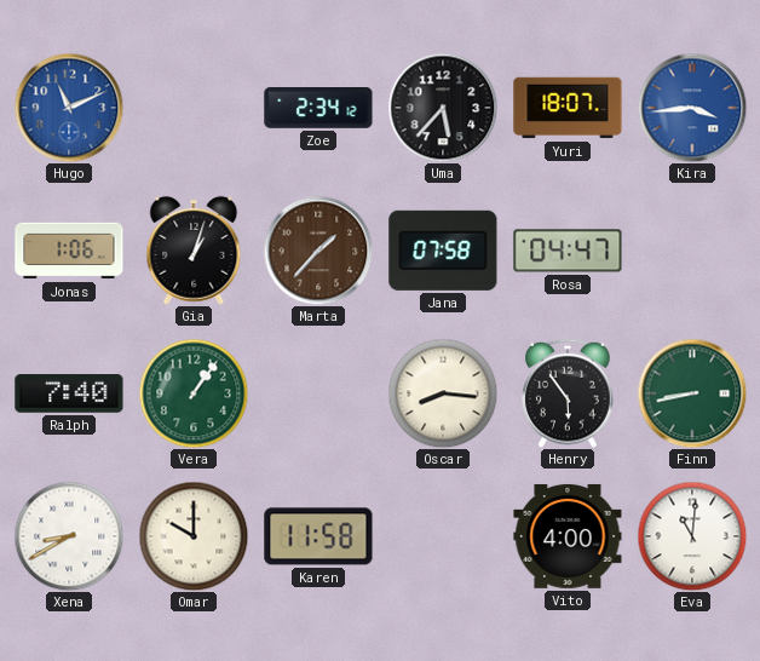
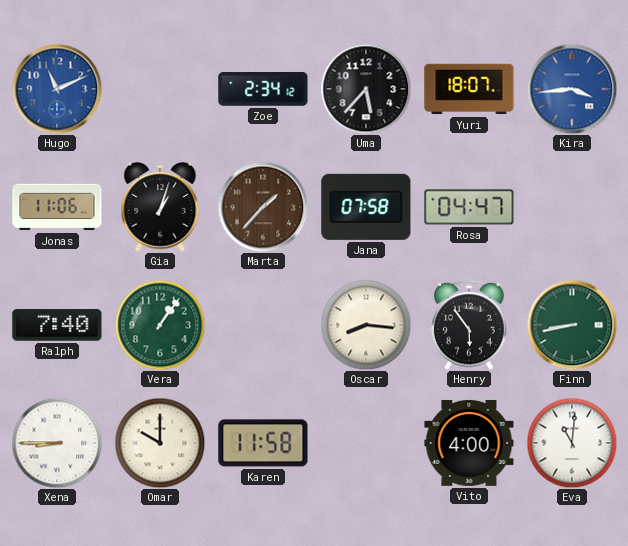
Jonas: 1:06 -> 11:06 (57, 207)
Xena: 8:40 -> 8:45 (57, 443)
